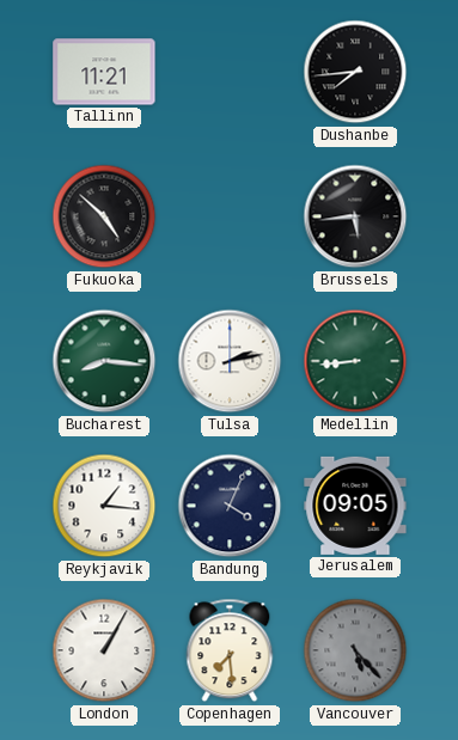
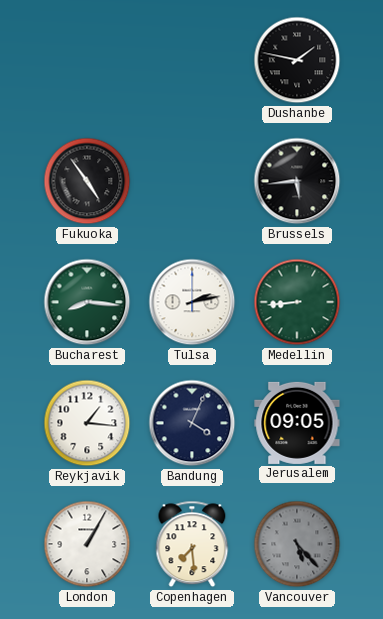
Tallinn: 11:21 -> none (104, 72)
Dushanbe: 7:44 -> 1:47 (297, 60)
Fukuoka: 4:52 -> 4:54 (87, 181)
